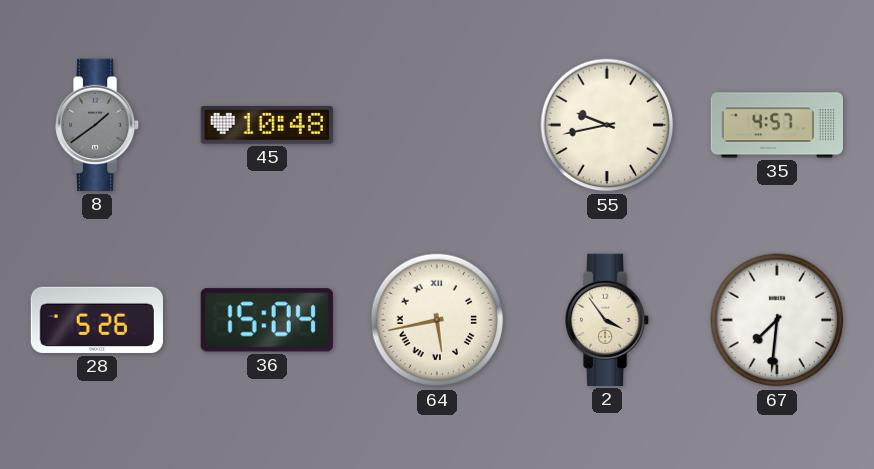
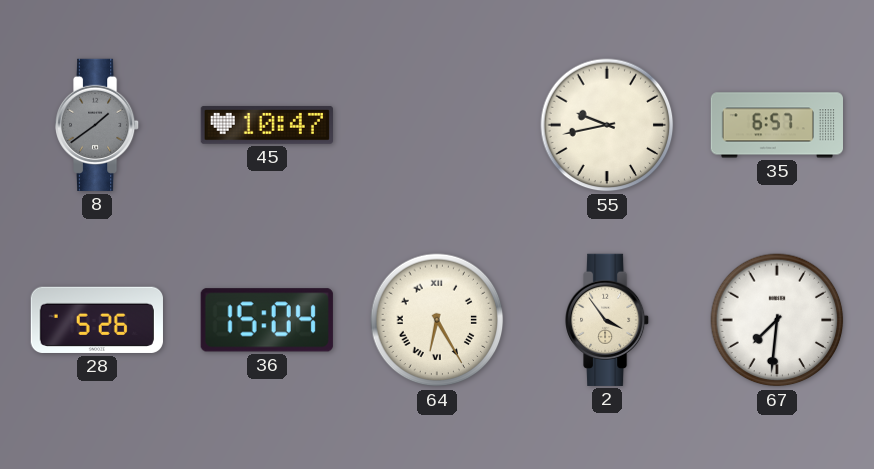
45: 10:48 -> 10:47 (267, 125)
35: 4:57 -> 6:57 (776, 125)
64: 5:43 -> 6:25 (437, 320)
